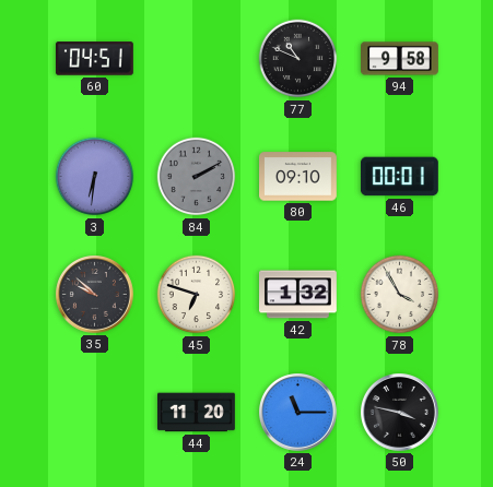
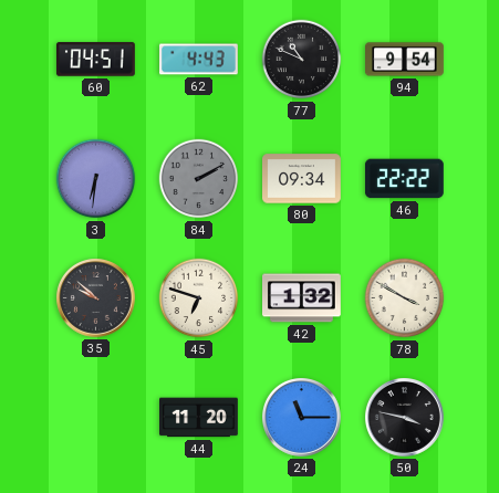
62: none -> 4:43 (199, 60)
94: 9:58 -> 9:54 (405, 60)
80: 09:10 -> 09:34 (302, 179)
46: 00:01 -> 22:22 (404, 179)
78: 3:55 -> 3:50 (405, 298)
